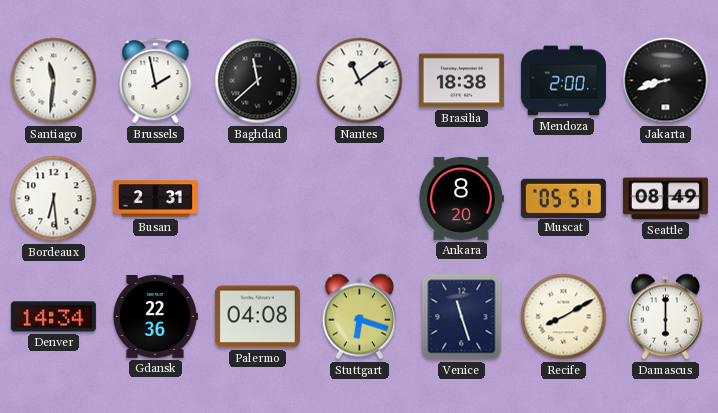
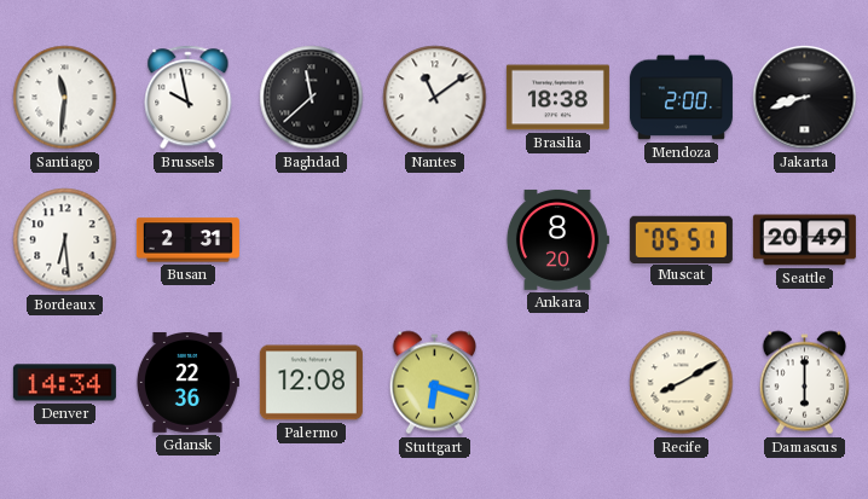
Brussels: 1:58 -> 9:58 (189, 98)
Seattle: 08:49 -> 20:49 (804, 240)
Palermo: 04:08 -> 12:08 (311, 383)
Venice: 11:27 -> none (462, 317)
